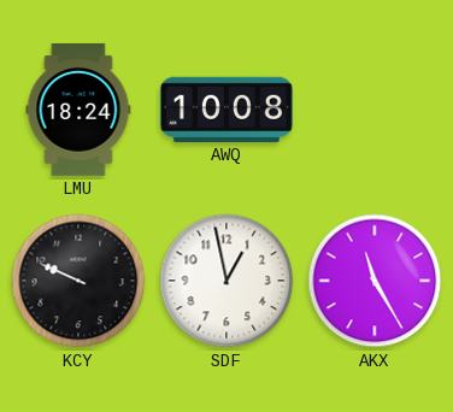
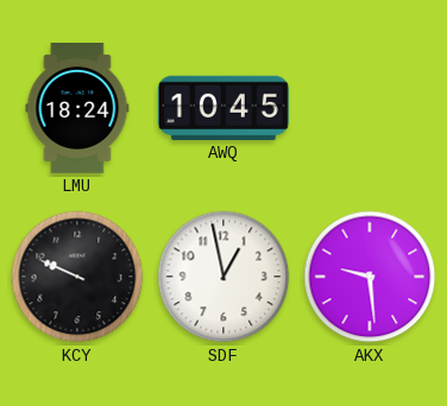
AWQ: 10:08 -> 10:45 (223, 108)
AKX: 11:25 -> 9:29 (370, 277)
